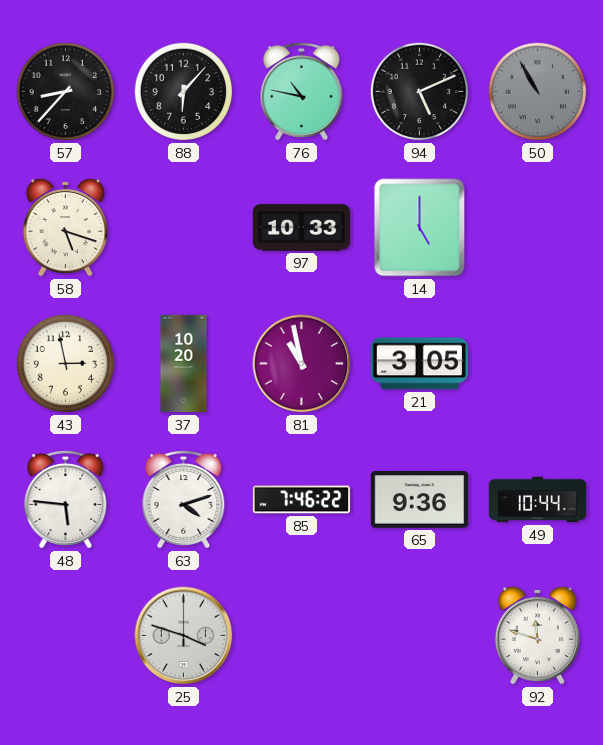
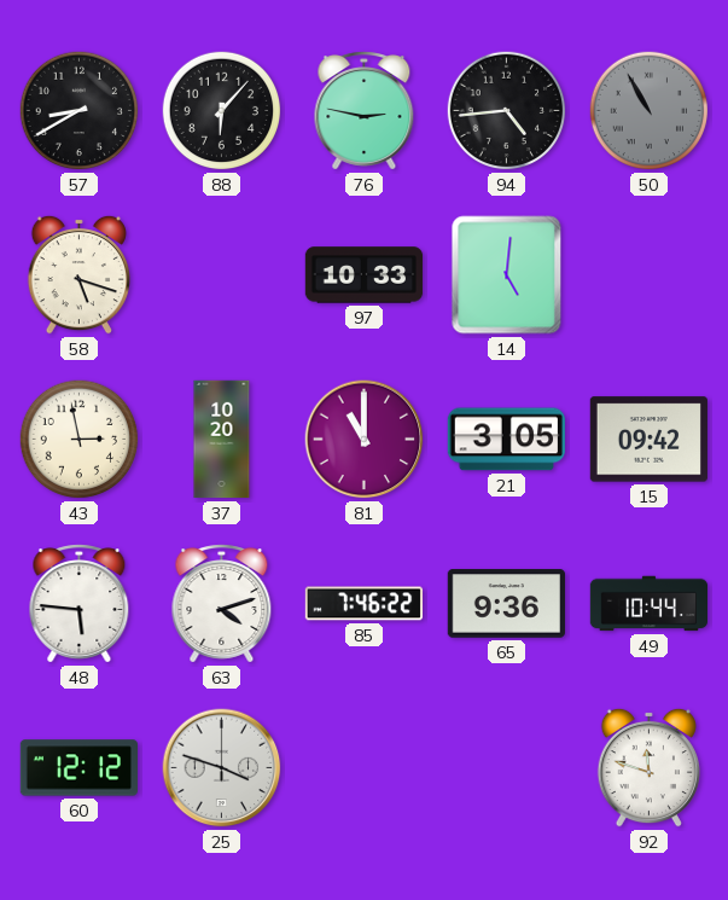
57: 8:37 -> 8:40 (80, 111)
76: 10:47 -> 2:47 (365, 111)
94: 5:11 -> 4:44 (507, 111)
14: 5:00 -> 5:01 (507, 275)
81: 10:58 -> 11:00 (365, 440)
15: none -> 09:42 (648, 440)
60: none -> 12:12 (78, 768)
